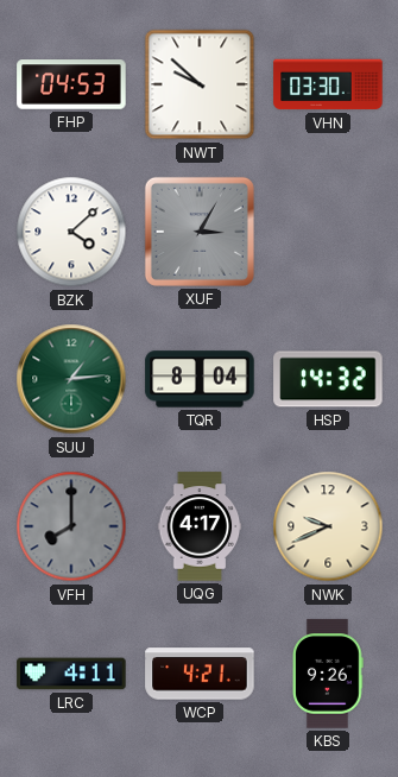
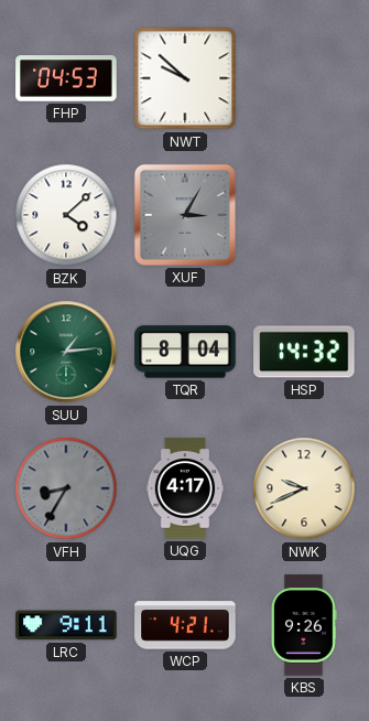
VHN: 03:30 -> none (328, 84)
VFH: 8:00 -> 8:35 (66, 488)
LRC: 4:11 -> 9:11 (66, 625)
